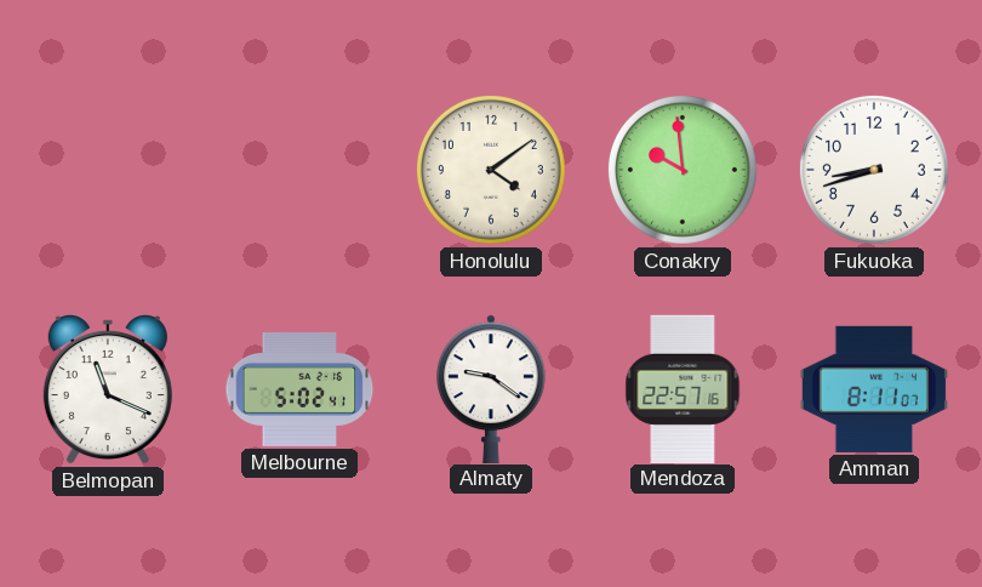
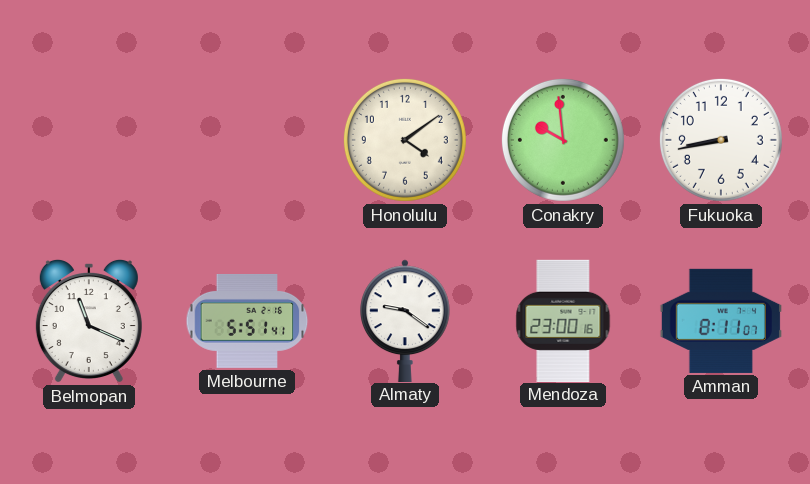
Fukuoka: 8:42 -> 8:43 (721, 140)
Melbourne: 5:02 -> 5:51 (247, 321)
Mendoza: 22:57 -> 23:00 (563, 320)
